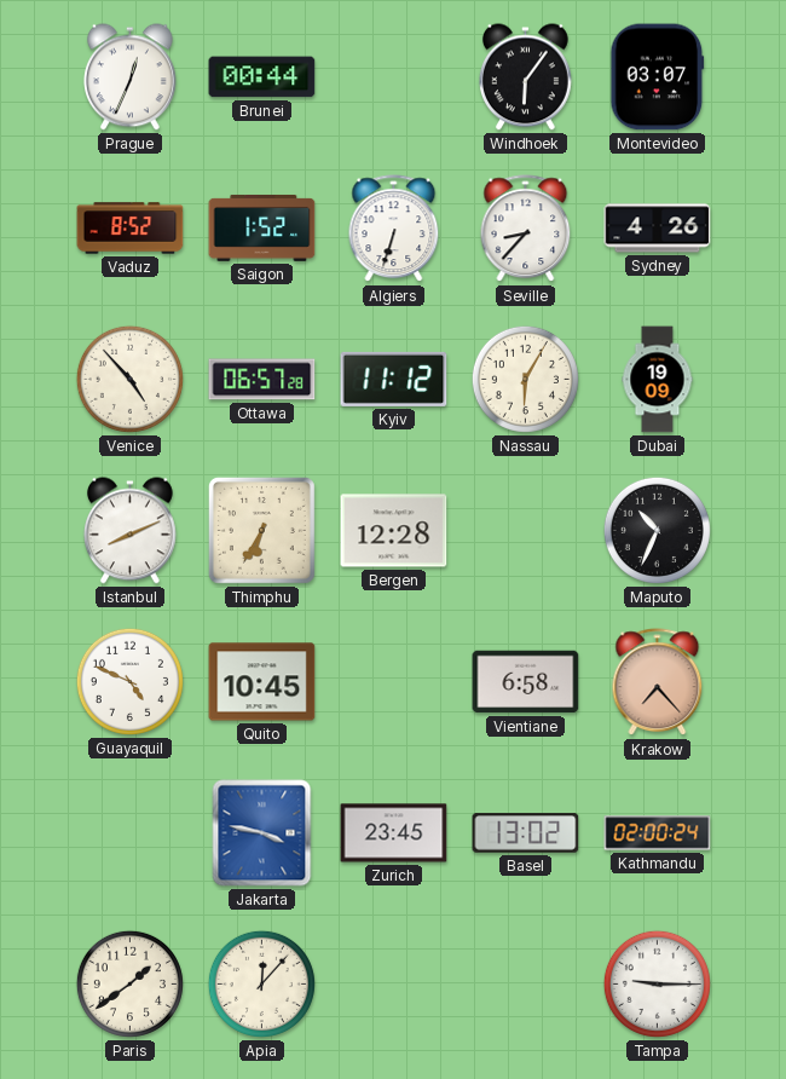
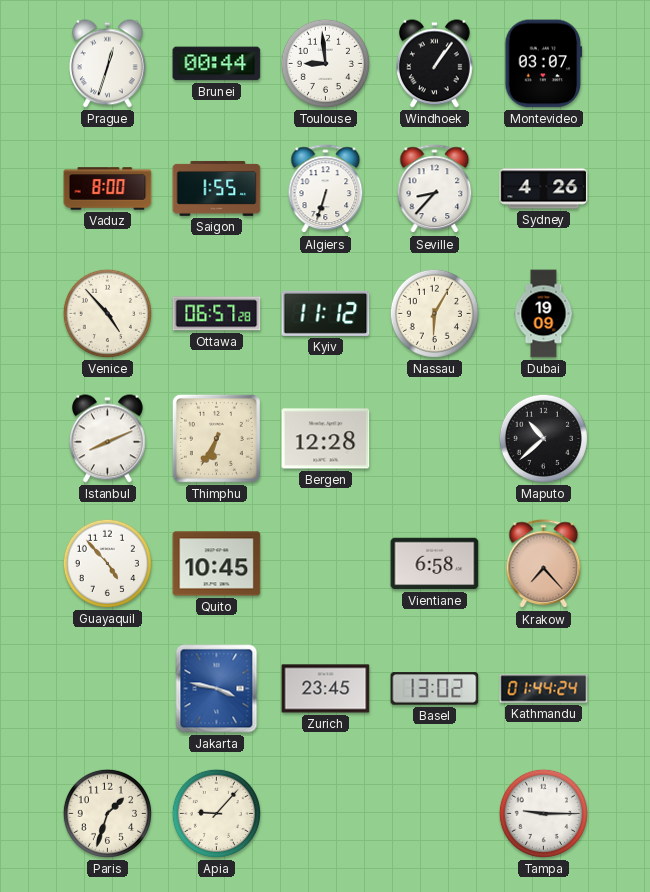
Prague: 12:34 -> 12:33 (107, 64)
Toulouse: none -> 8:59 (325, 63)
Windhoek: 6:06 -> 1:06 (434, 64)
Vaduz: 8:52 -> 8:00 (108, 189)
Saigon: 1:52 -> 1:55 (217, 189)
Maputo: 10:34 -> 10:38 (543, 438)
Guayaquil: 4:49 -> 4:53 (107, 563)
Kathmandu: 02:00 -> 01:44 (544, 689)
Paris: 1:39 -> 1:33 (107, 813)
Apia: 12:07 -> 9:07 (216, 813)
